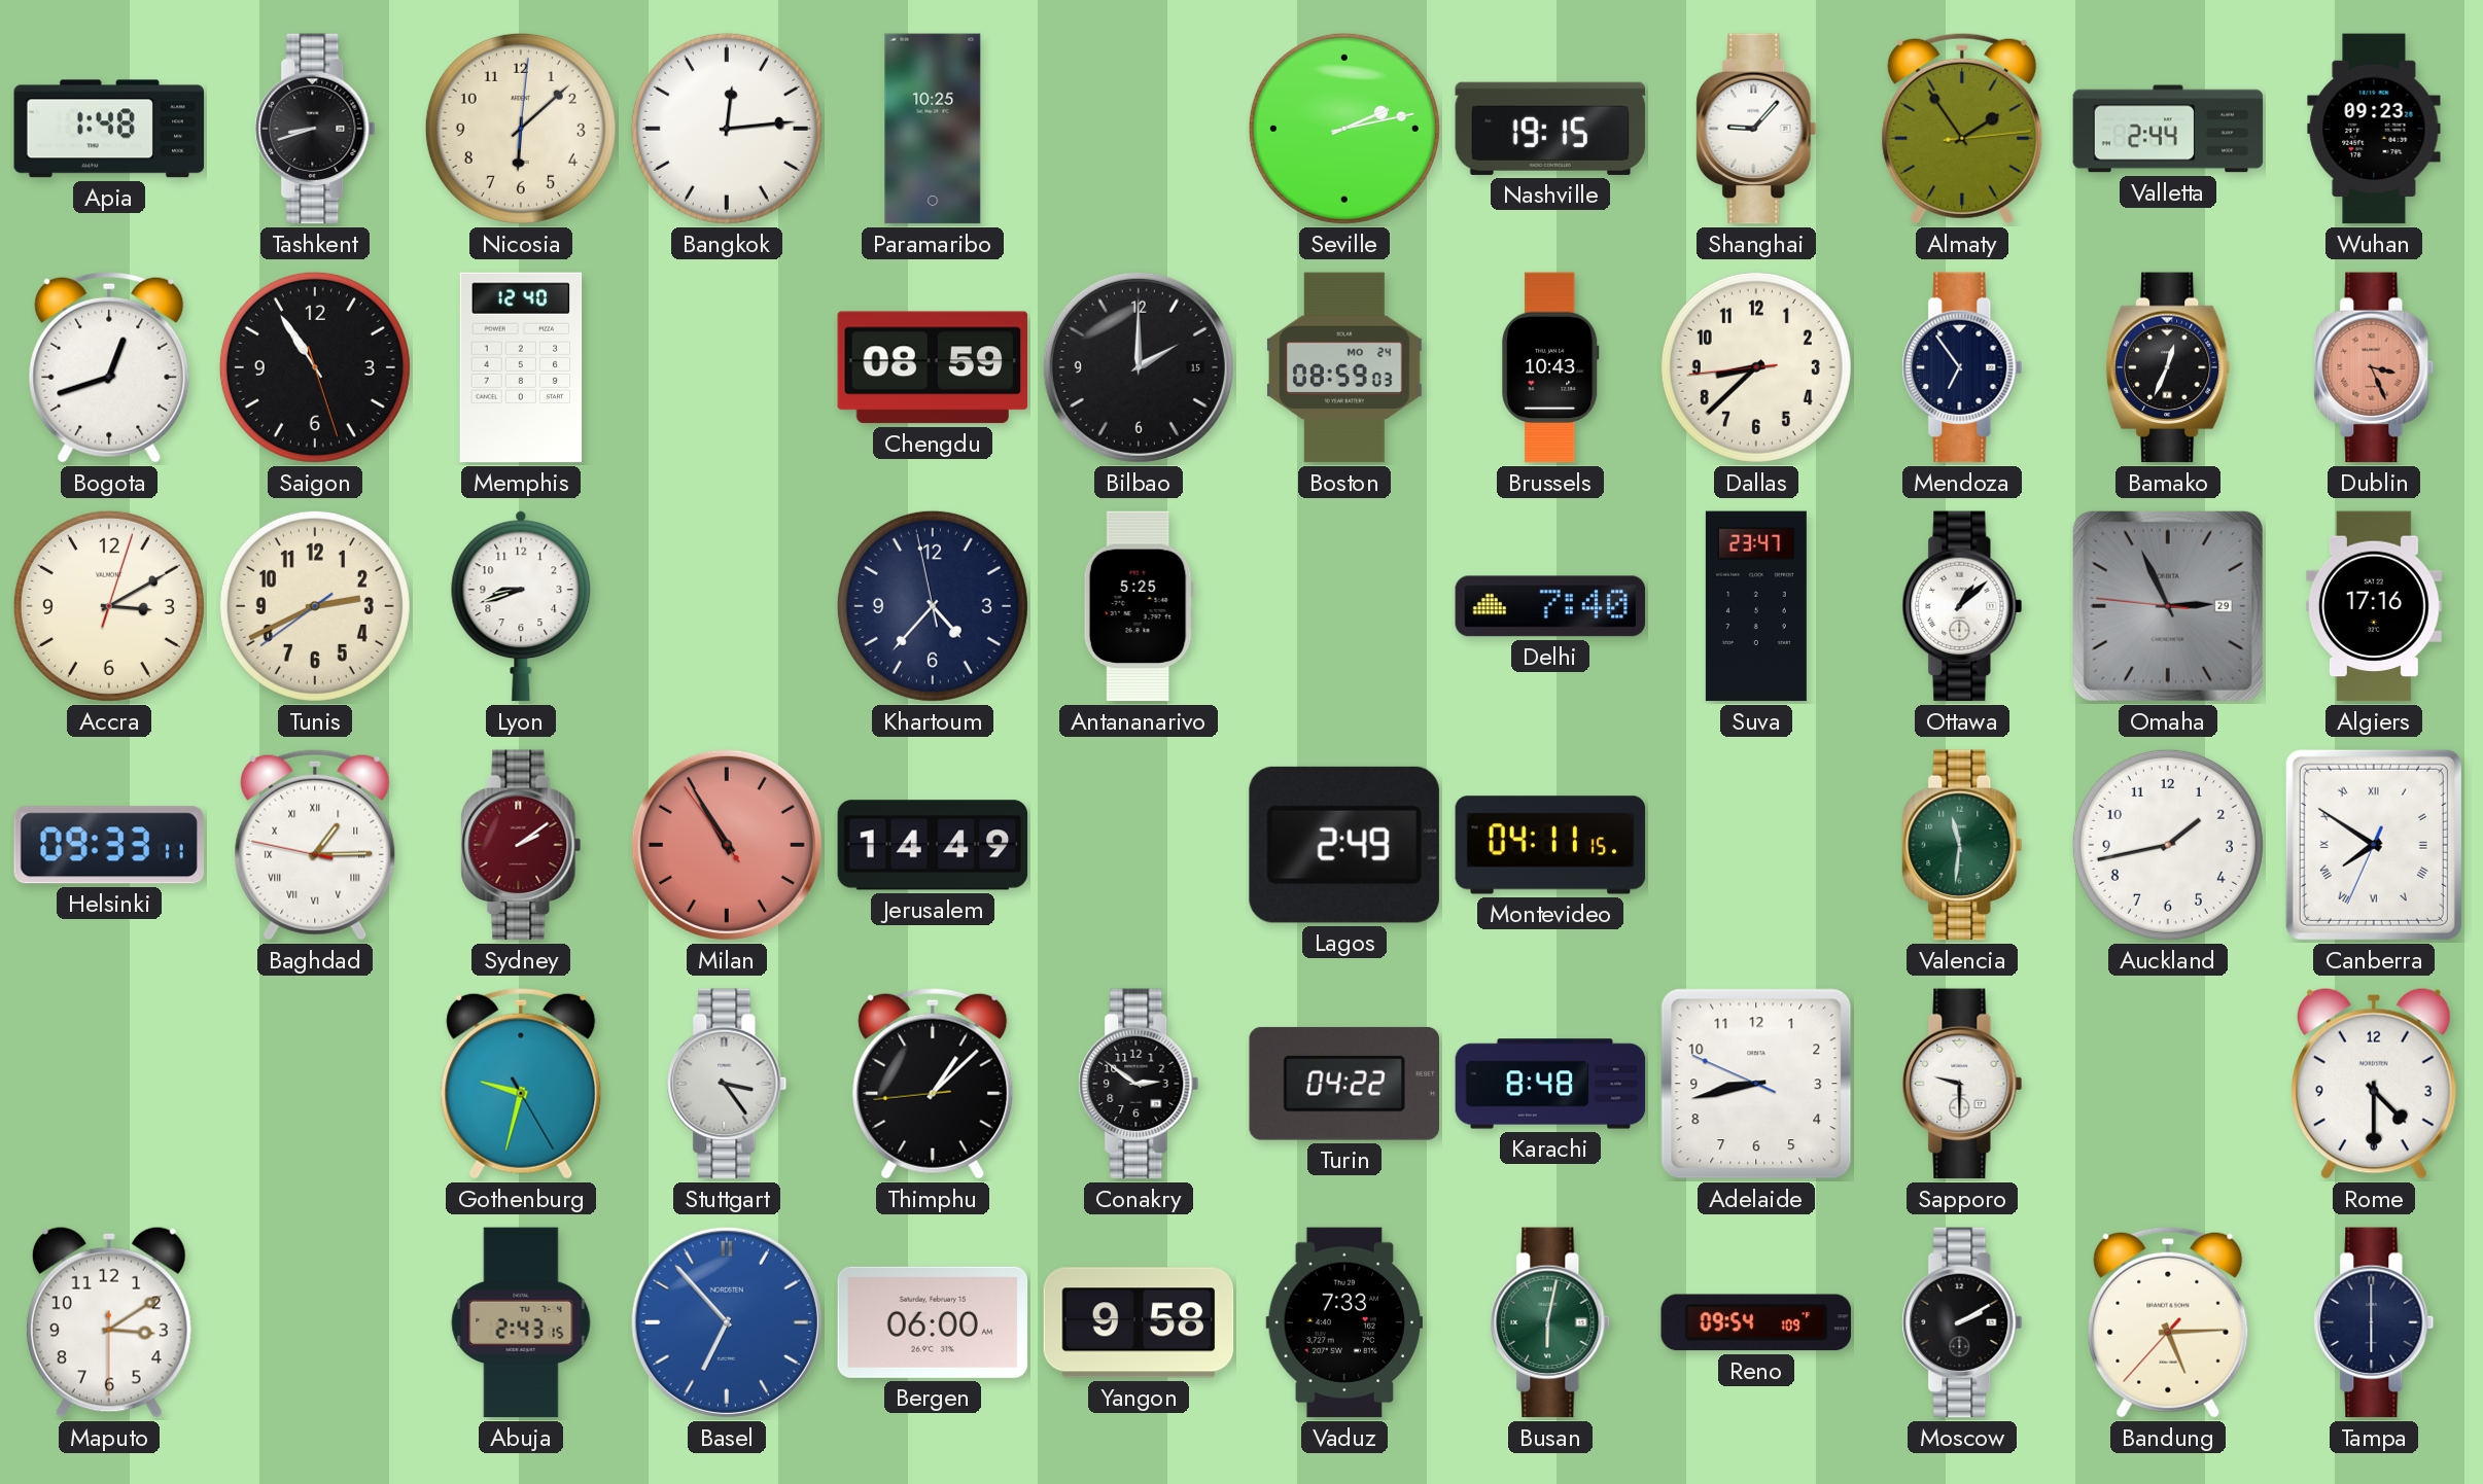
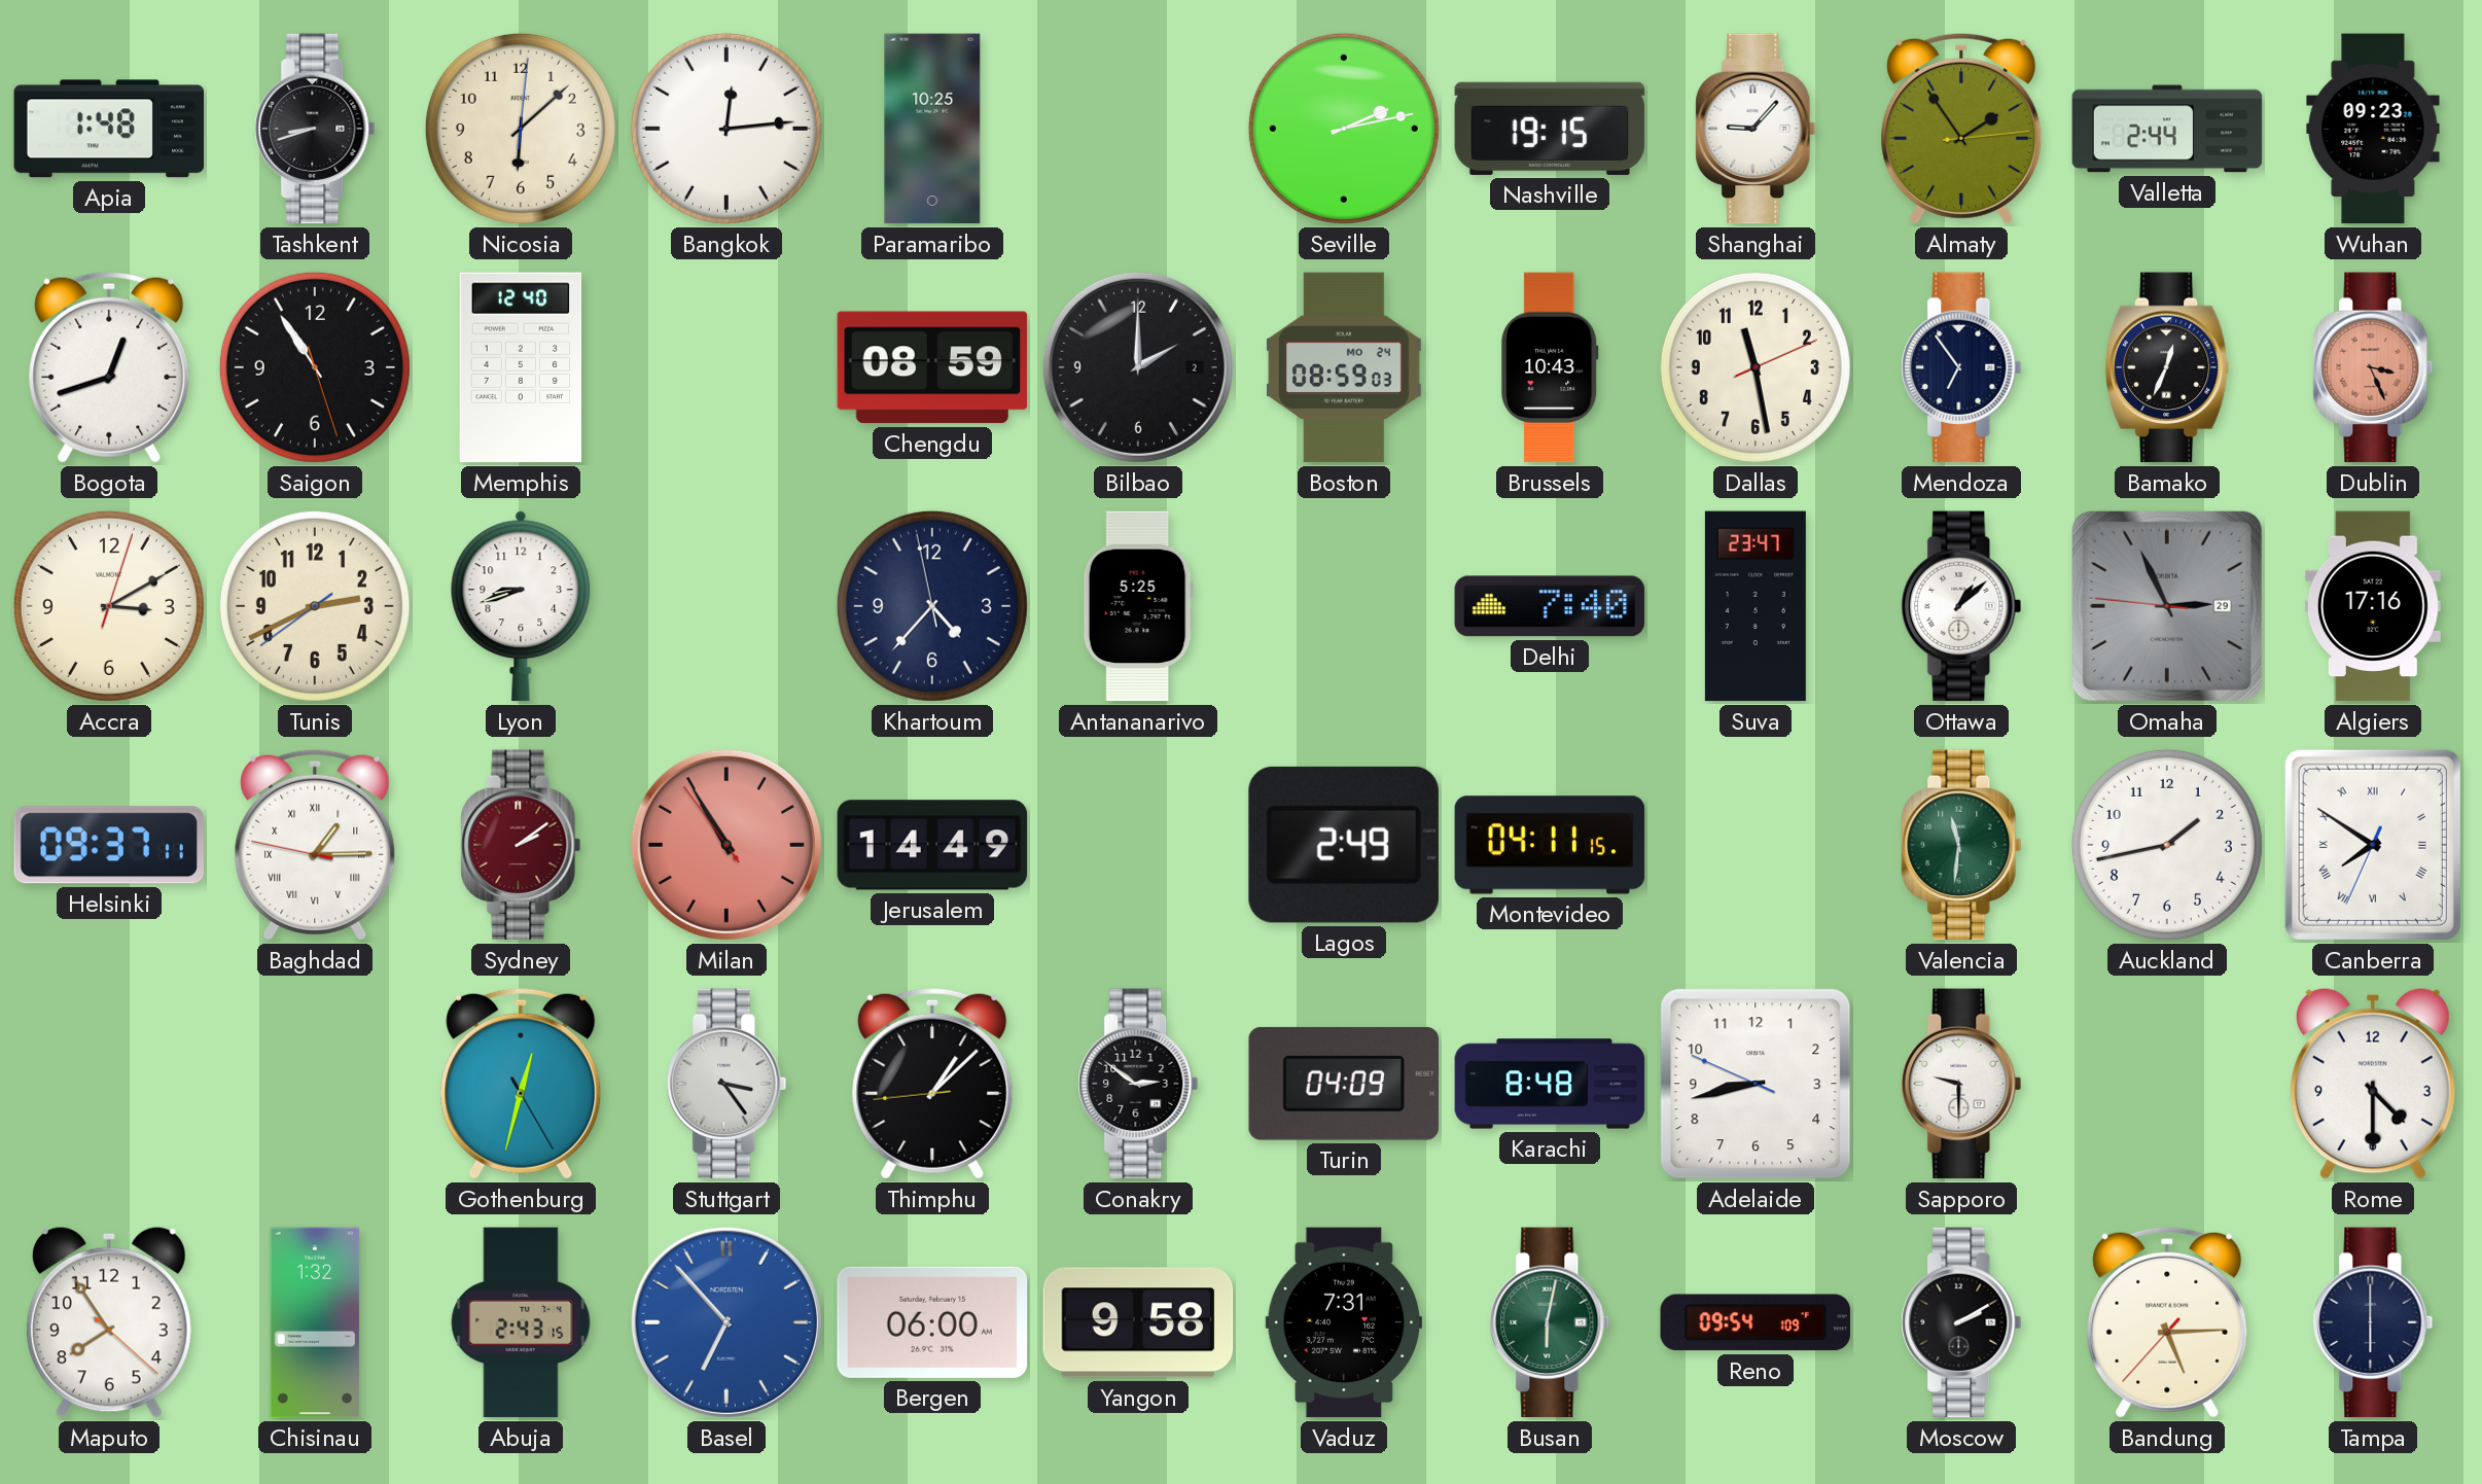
Bilbao date: 15 -> 2 (1138, 367)
Dallas: 8:37 -> 11:28 (1756, 367)
Helsinki: 09:33 -> 09:37 (108, 845)
Gothenburg: 9:32 -> 12:32 (521, 1084)
Turin: 04:22 -> 04:09 (1343, 1084)
Maputo: 3:09 -> 7:54 (109, 1322)
Chisinau: none -> 1:32 (315, 1322)
Vaduz: 7:33 -> 7:31 (1343, 1322)
